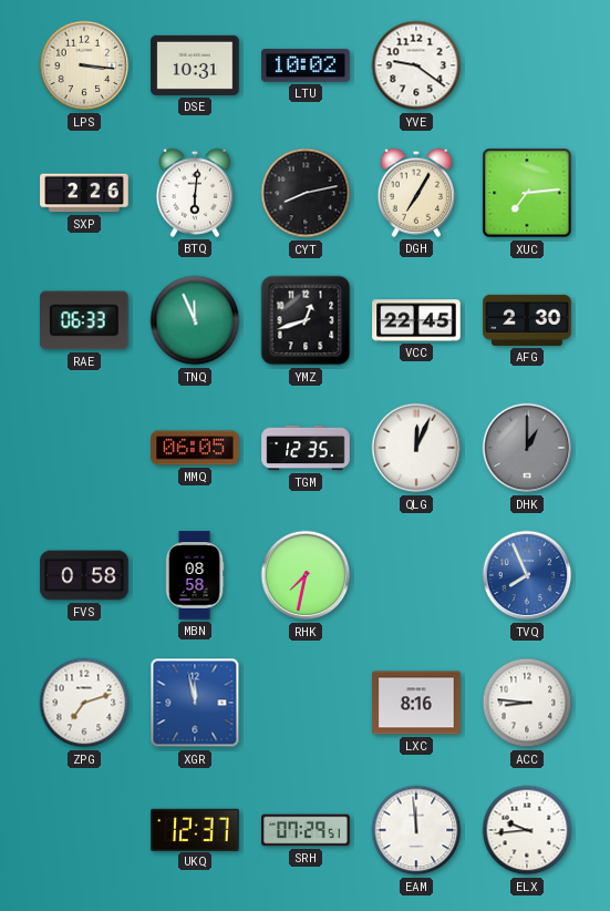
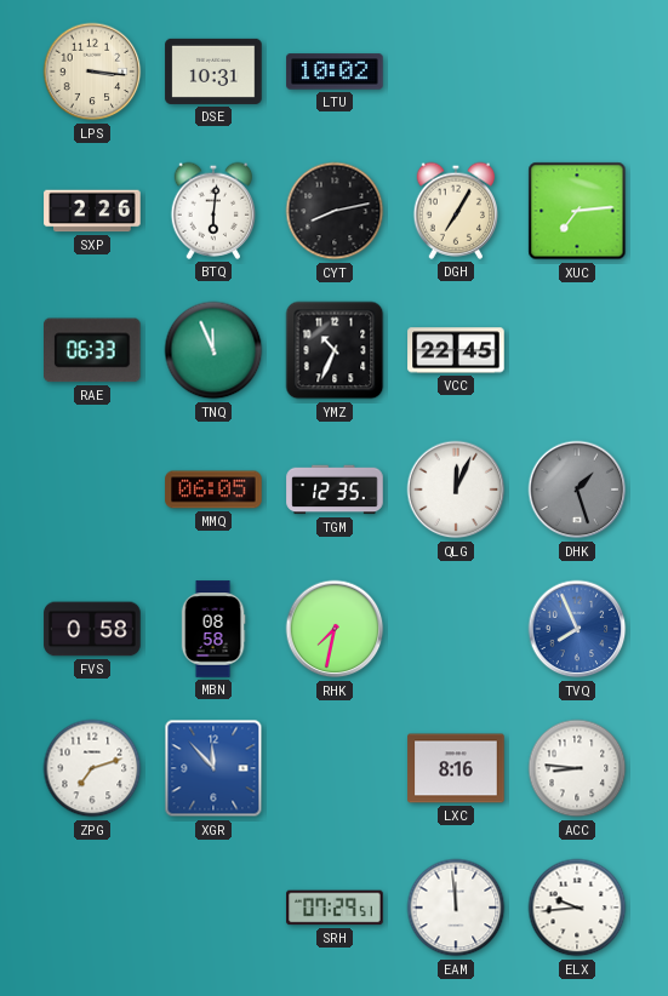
YVE: 9:21 -> none (416, 65)
YMZ: 12:42 -> 10:34 (335, 350)
AFG: 2:30 -> none (527, 320)
DHK: 1:00 -> 1:27 (577, 490)
XGR: 11:58 -> 11:53 (213, 768)
UKQ: 12:37 -> none (195, 829)
